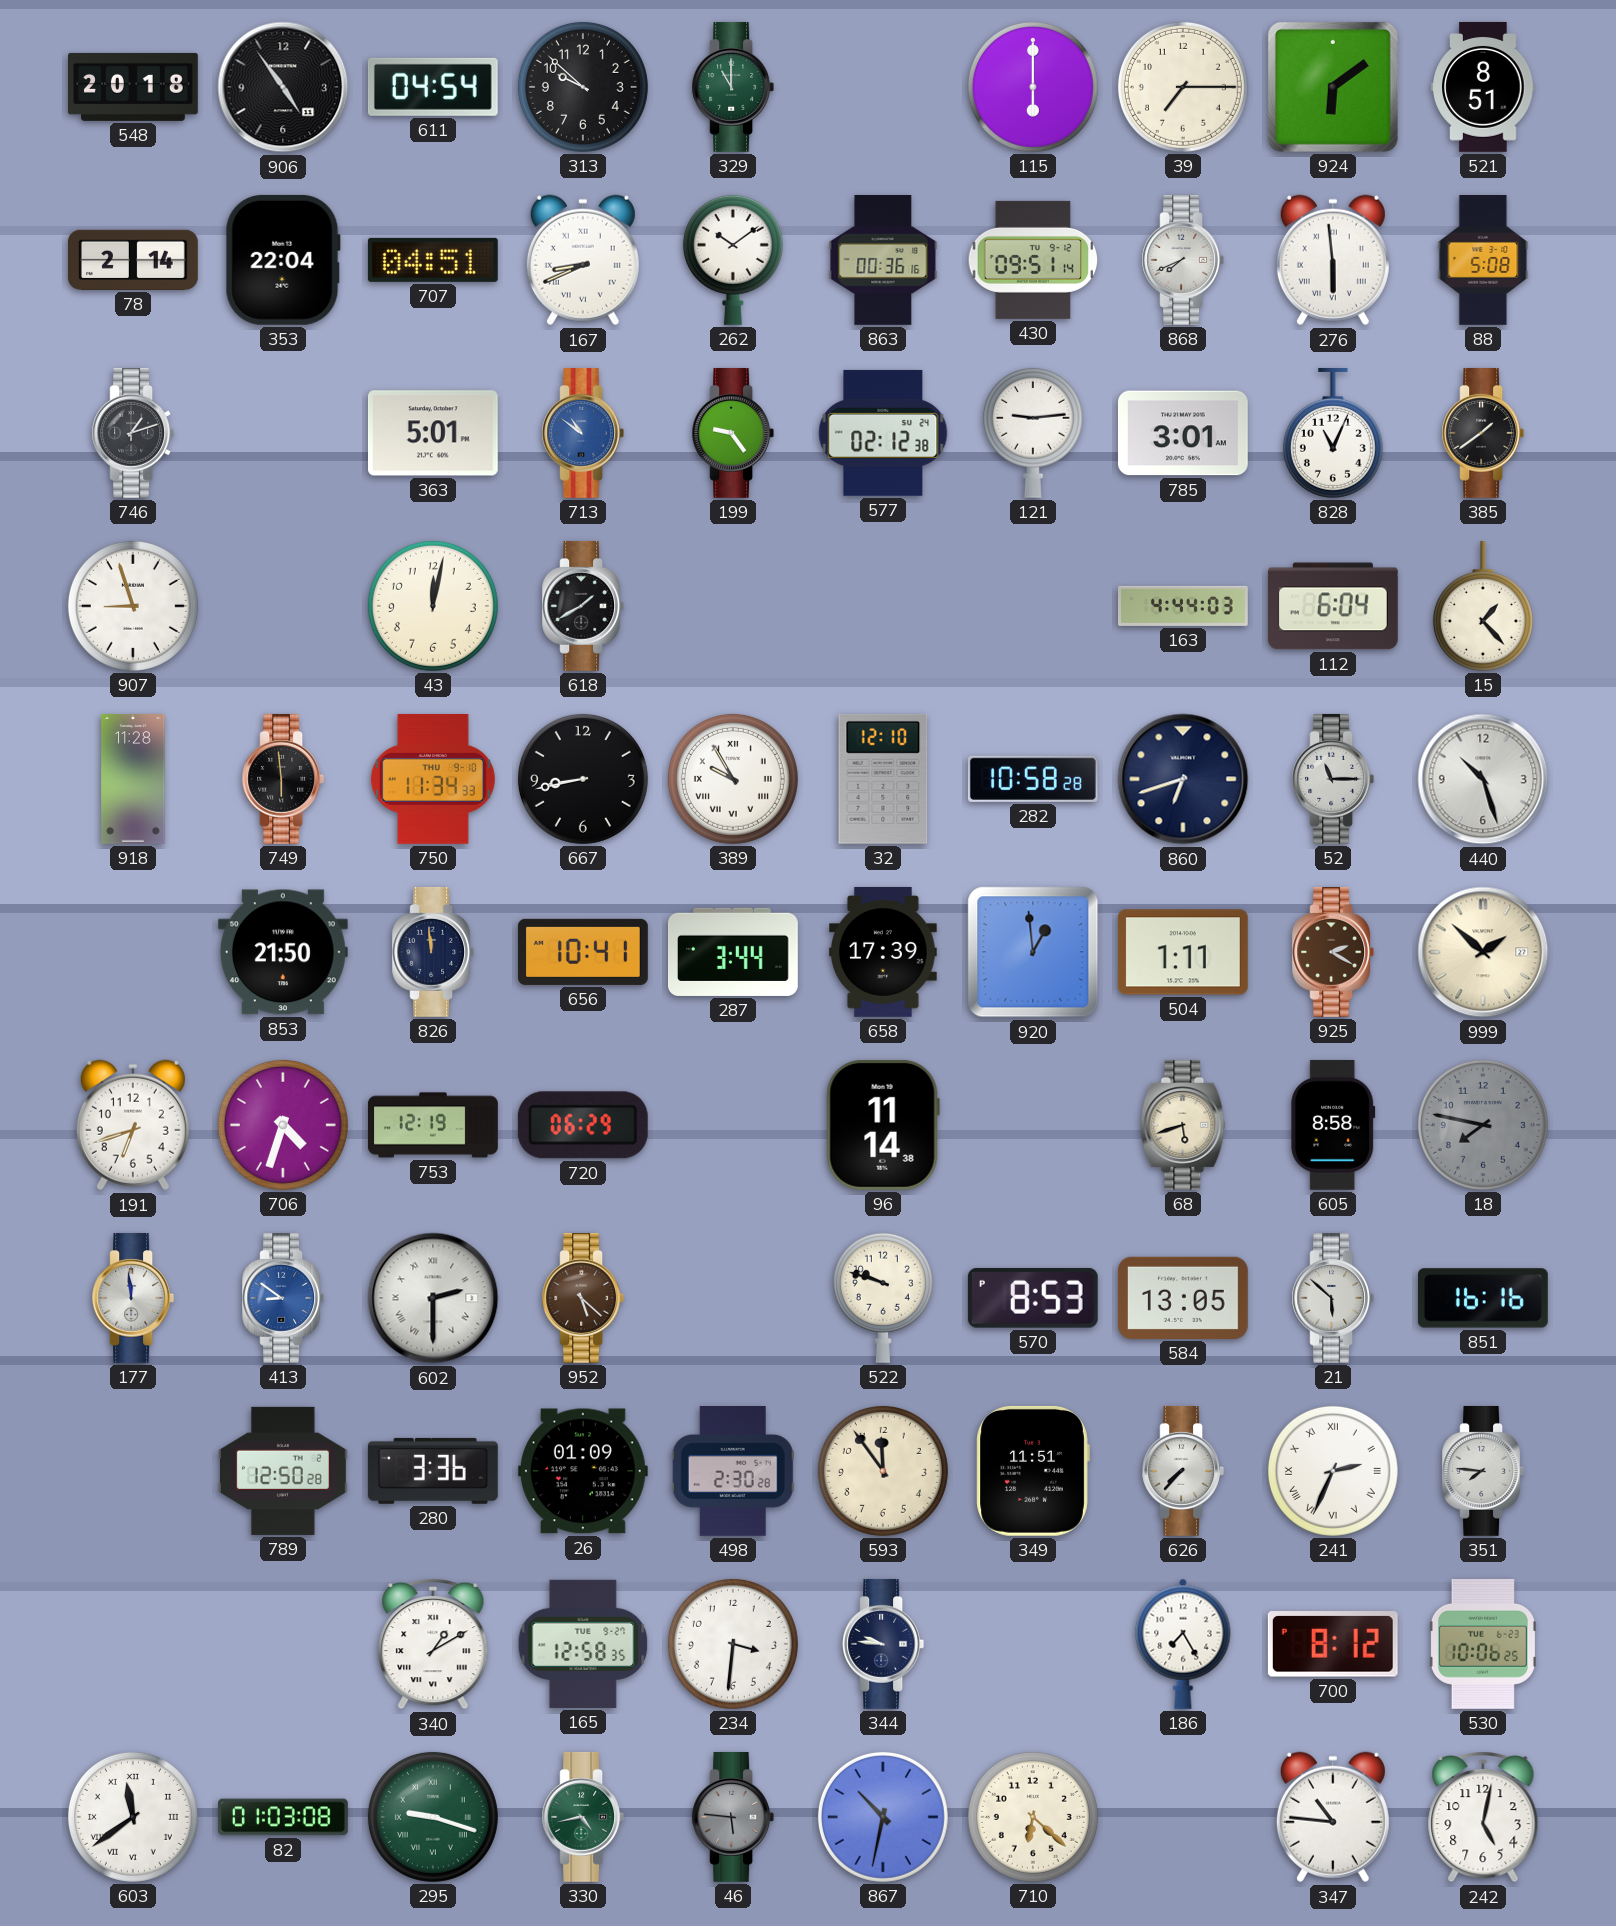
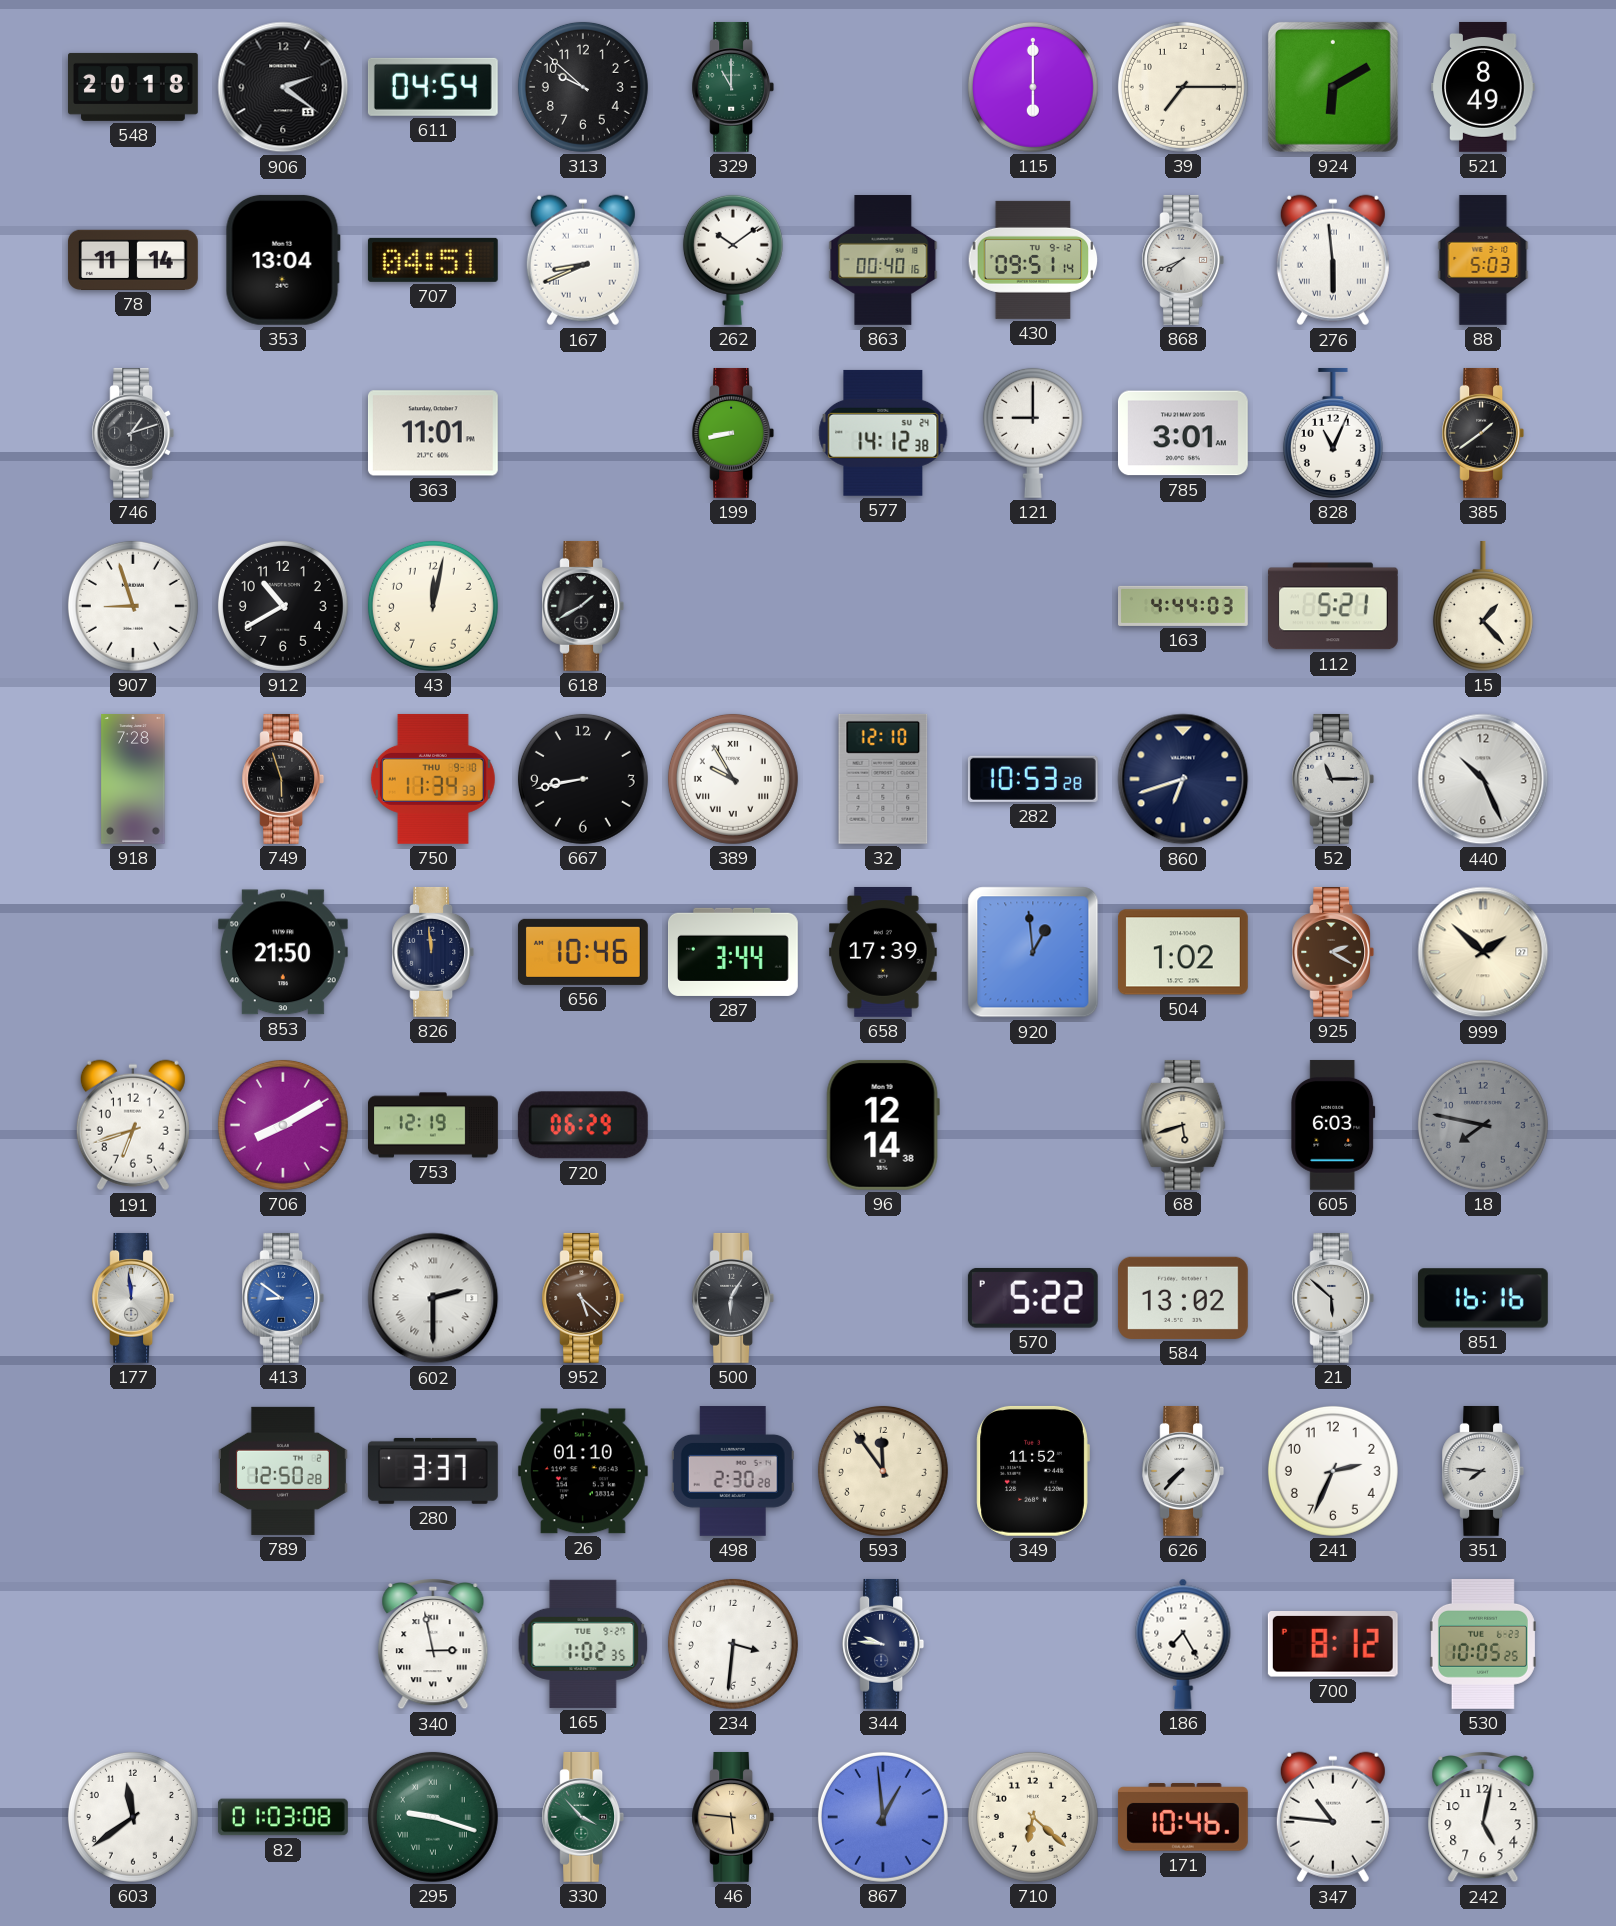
906: 4:54 -> 2:21 (283, 87)
924: 6:09 -> 6:10 (1333, 87)
521: 8:51 -> 8:49 (1483, 87)
78: 2:14 -> 11:14 (133, 260)
353: 22:04 -> 13:04 (283, 260)
863: 00:36 -> 00:40 (883, 261)
88: 5:08 -> 5:03 (1483, 261)
363: 5:01 -> 11:01 (433, 433)
713: 10:51 -> none (583, 433)
199: 9:24 -> 8:43 (733, 433)
577: 02:12 -> 14:12 (883, 433)
121: 9:14 -> 9:00 (1033, 433)
912: none -> 10:40 (283, 606)
112: 6:04 -> 5:21 (1333, 606)
918: 11:28 -> 7:28 (133, 780)
749: 5:59 -> 5:57 (283, 779)
282: 10:58 -> 10:53 (1033, 779)
440: 10:27 -> 10:26 (1483, 779)
656: 10:41 -> 10:46 (583, 952)
504: 1:11 -> 1:02 (1183, 952)
706: 4:33 -> 8:10 (283, 1125)
96: 11:14 -> 12:14 (883, 1125)
605: 8:58 -> 6:03 (1333, 1125)
500: none -> 6:05 (733, 1298)
522: 9:48 -> none (883, 1298)
570: 8:53 -> 5:22 (1033, 1298)
584: 13:05 -> 13:02 (1183, 1298)
280: 3:36 -> 3:37 (433, 1471)
26: 01:09 -> 01:10 (583, 1471)
349: 11:51 -> 11:52 (1033, 1471)
241 numerals: Roman -> Arabic (1333, 1471)
340: 1:10 -> 2:58 (433, 1645)
165: 12:58 -> 1:02 (583, 1644)
530: 10:06 -> 10:05 (1483, 1644)
603 numerals: Roman -> Arabic (133, 1817)
330: 4:43 -> 3:53 (583, 1817)
46 dial: grey -> champagne (733, 1817)
867: 10:32 -> 12:59 (883, 1817)
171: none -> 10:46 (1183, 1817)
